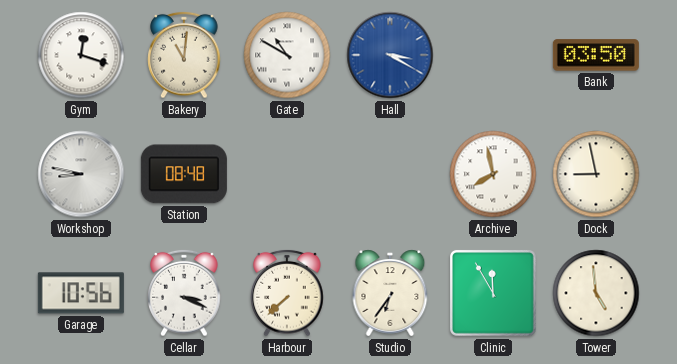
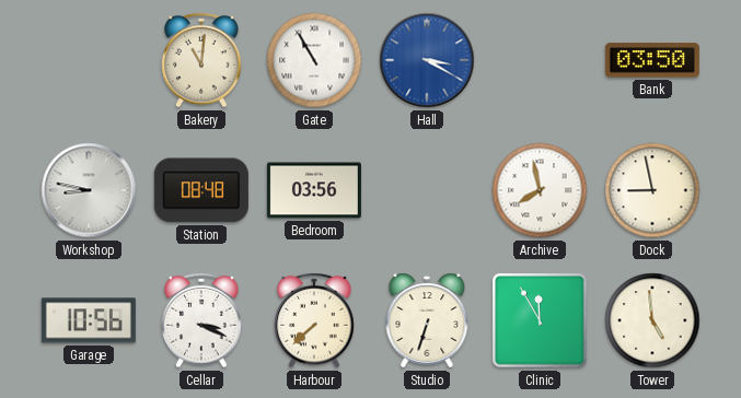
Gym: 12:18 -> none (81, 55)
Gate: 10:50 -> 10:55 (314, 60)
Bedroom: none -> 03:56 (314, 190)
Studio: 6:36 -> 6:33 (427, 320)
